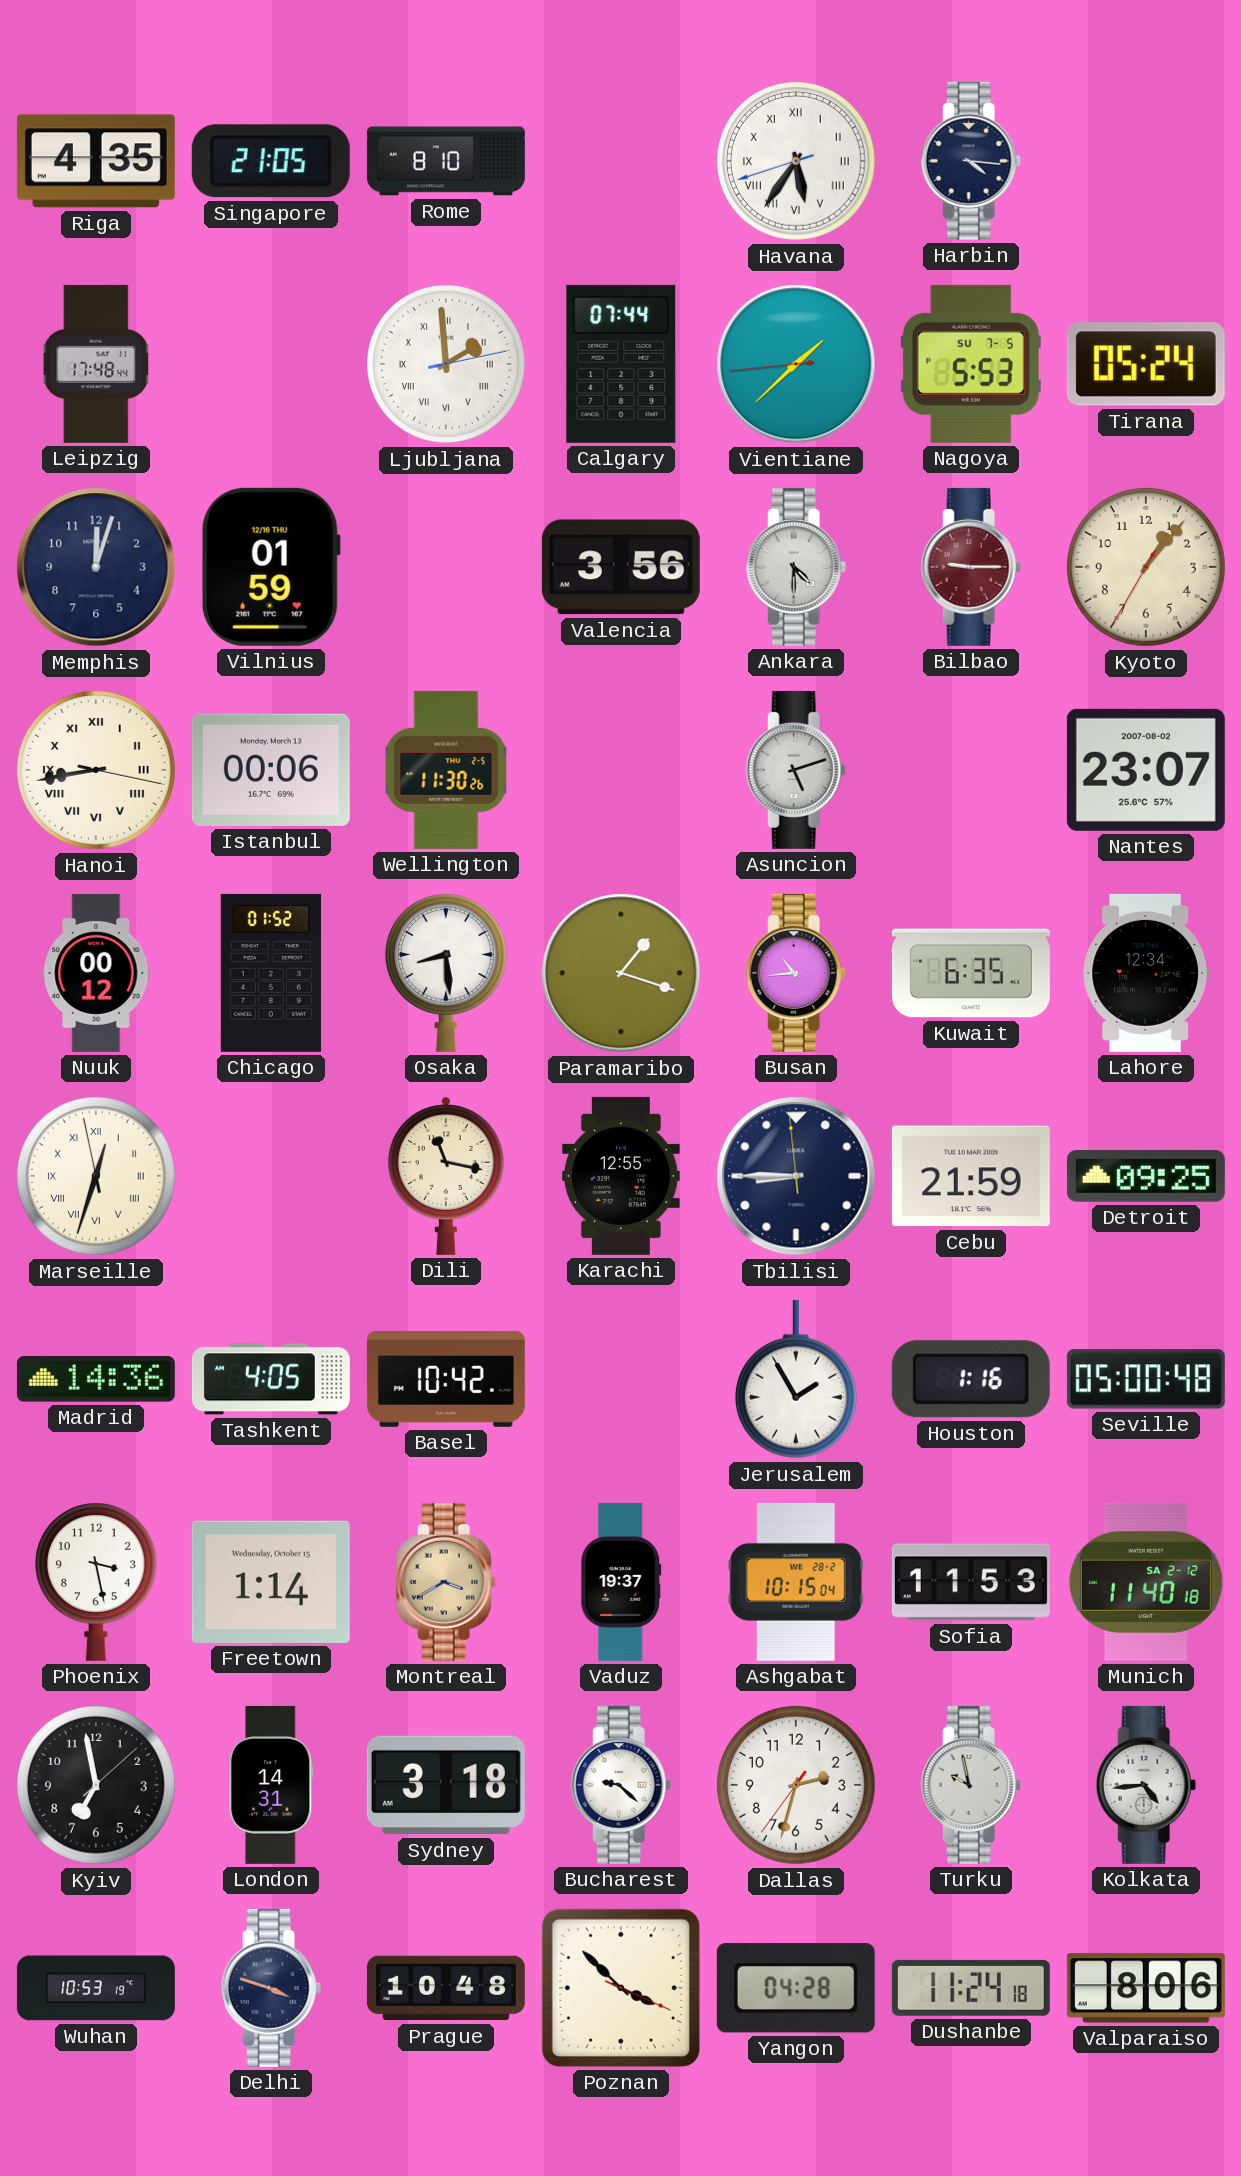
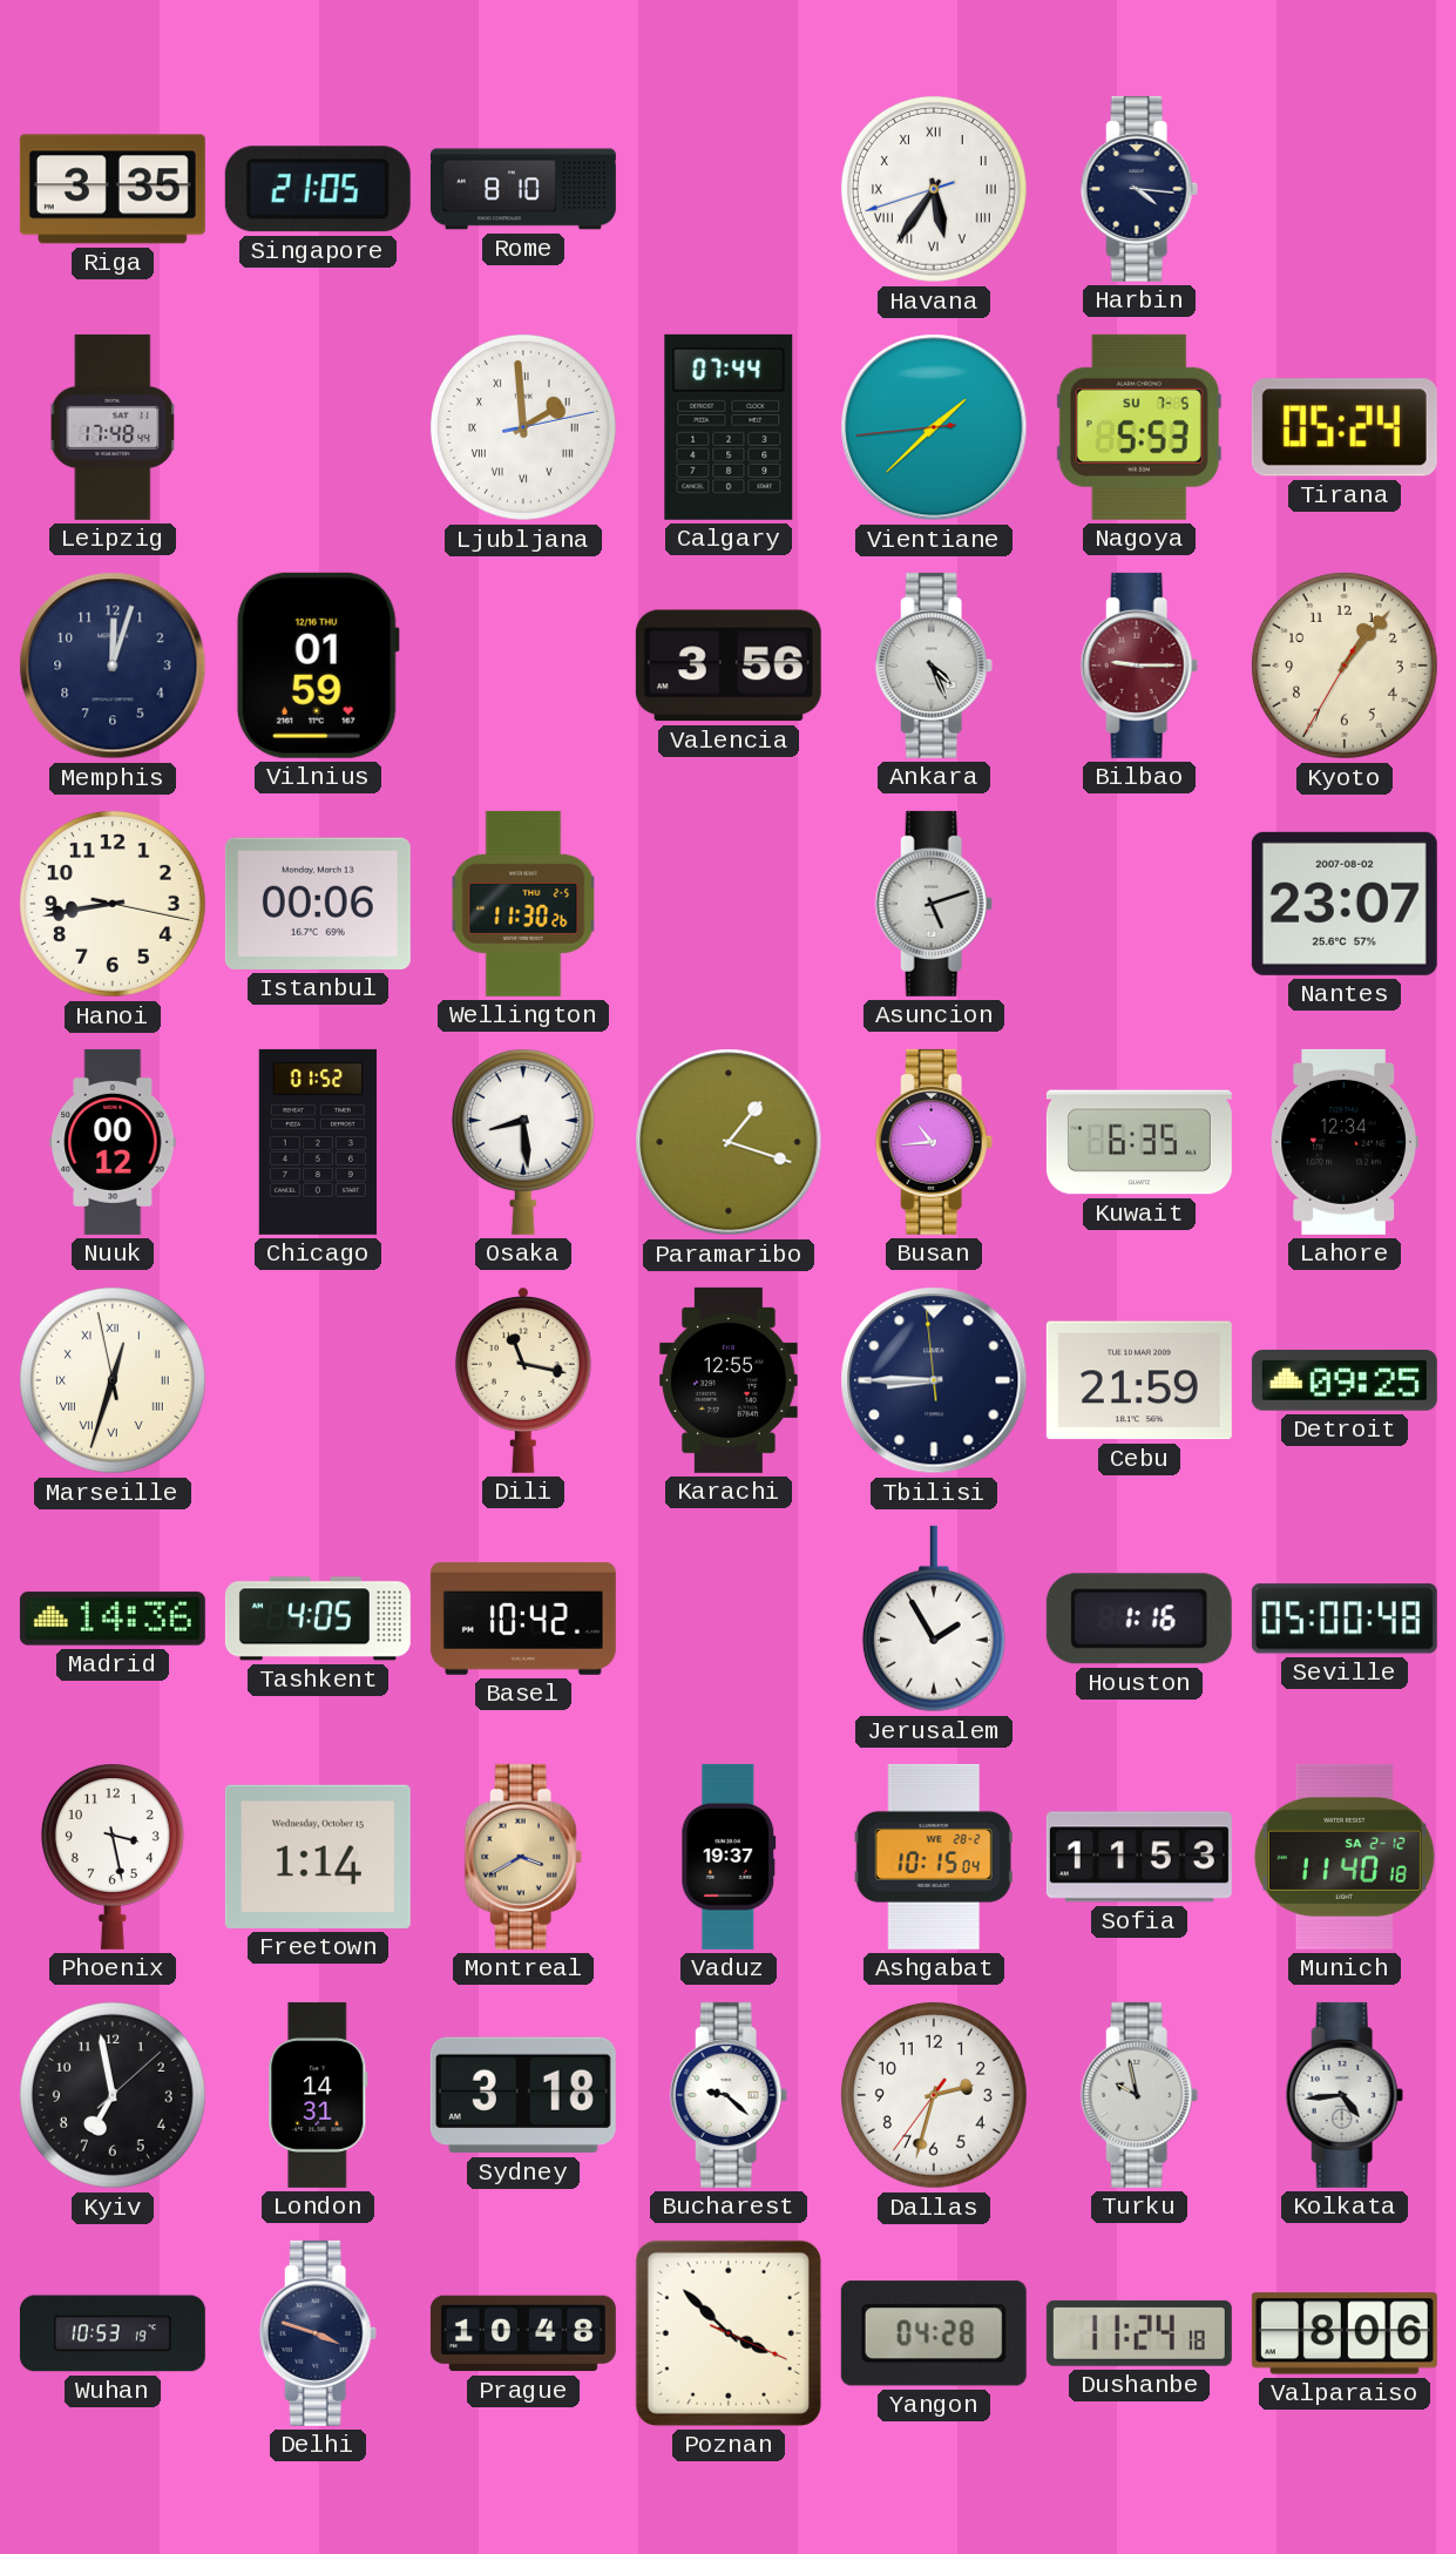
Riga: 4:35 -> 3:35 (113, 189)
Ankara: 4:30 -> 4:26 (934, 665)
Hanoi numerals: Roman -> Arabic (113, 904)
